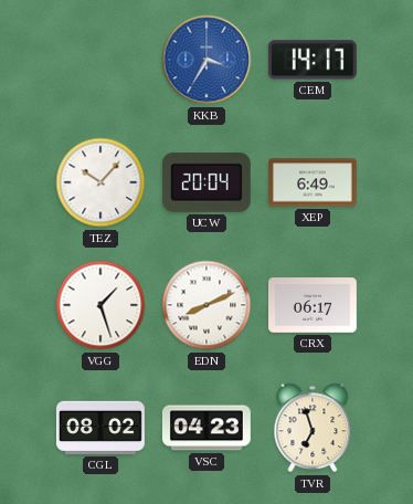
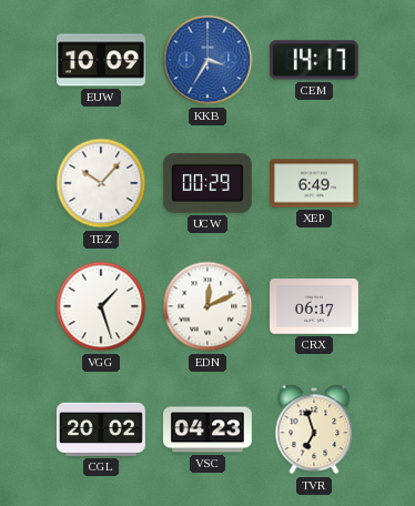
EUW: none -> 10:09 (101, 60)
UCW: 20:04 -> 00:29 (207, 183)
EDN: 8:11 -> 12:11 (207, 306)
CGL: 08:02 -> 20:02 (101, 429)
